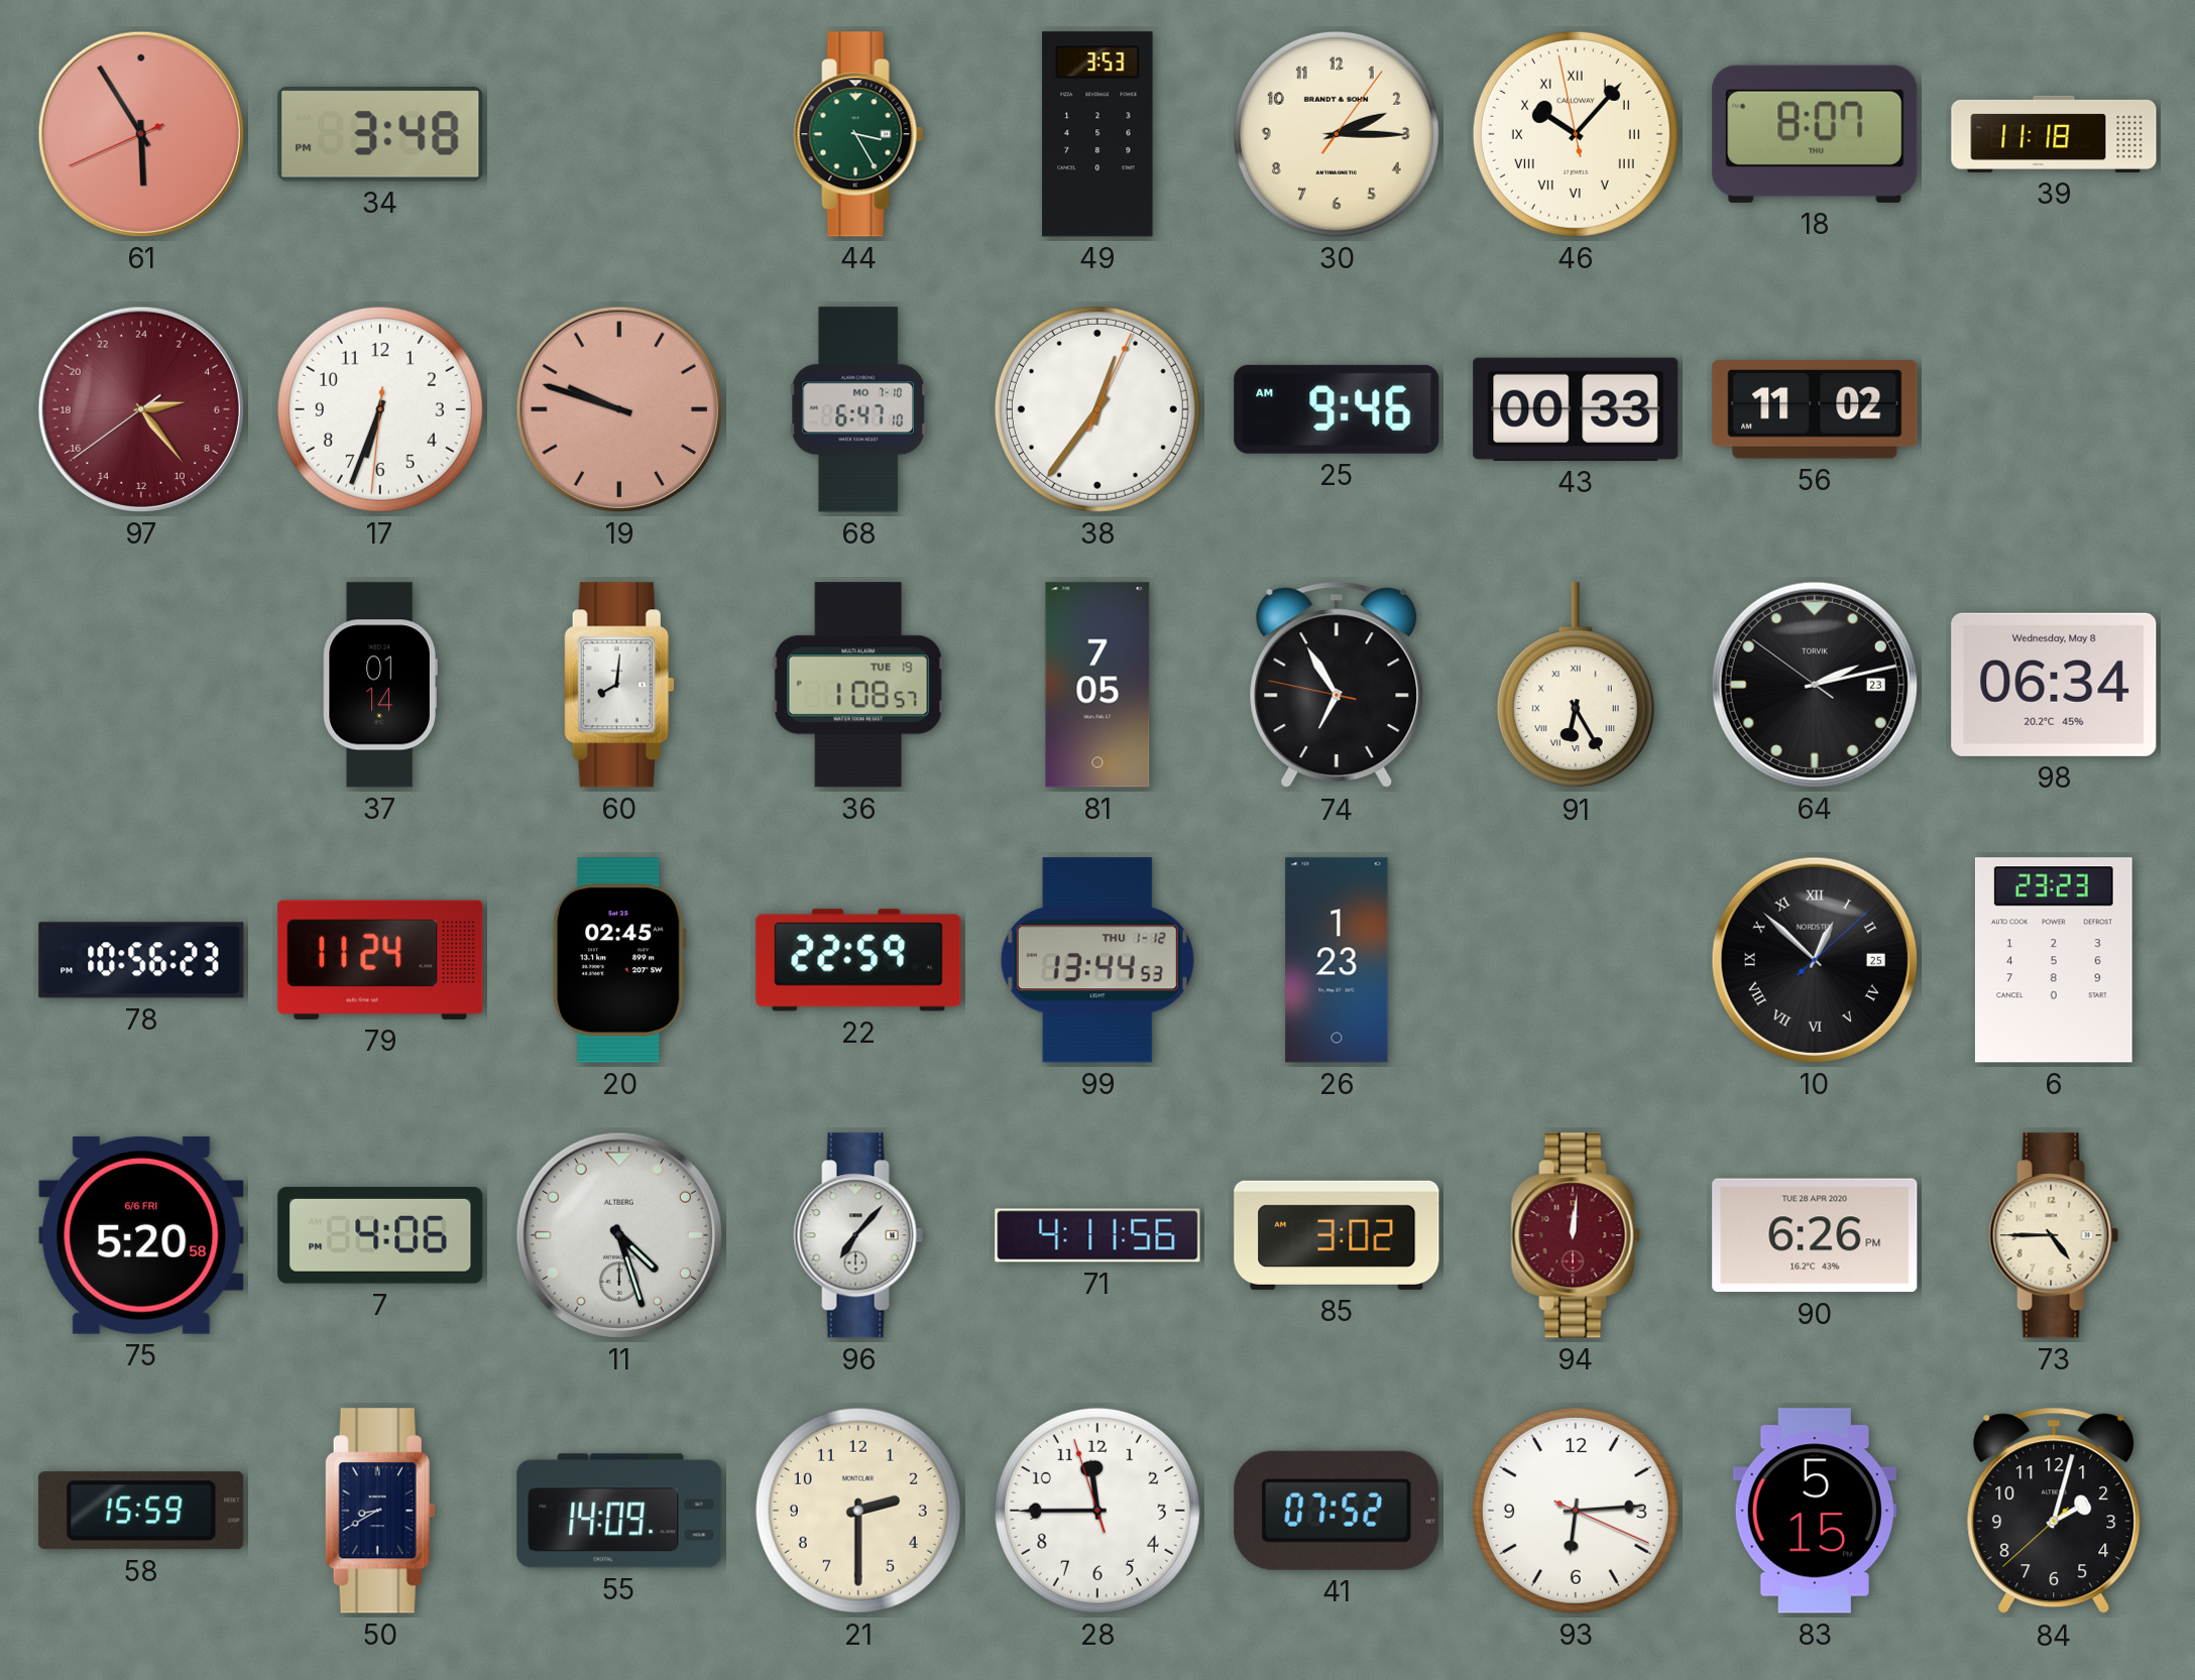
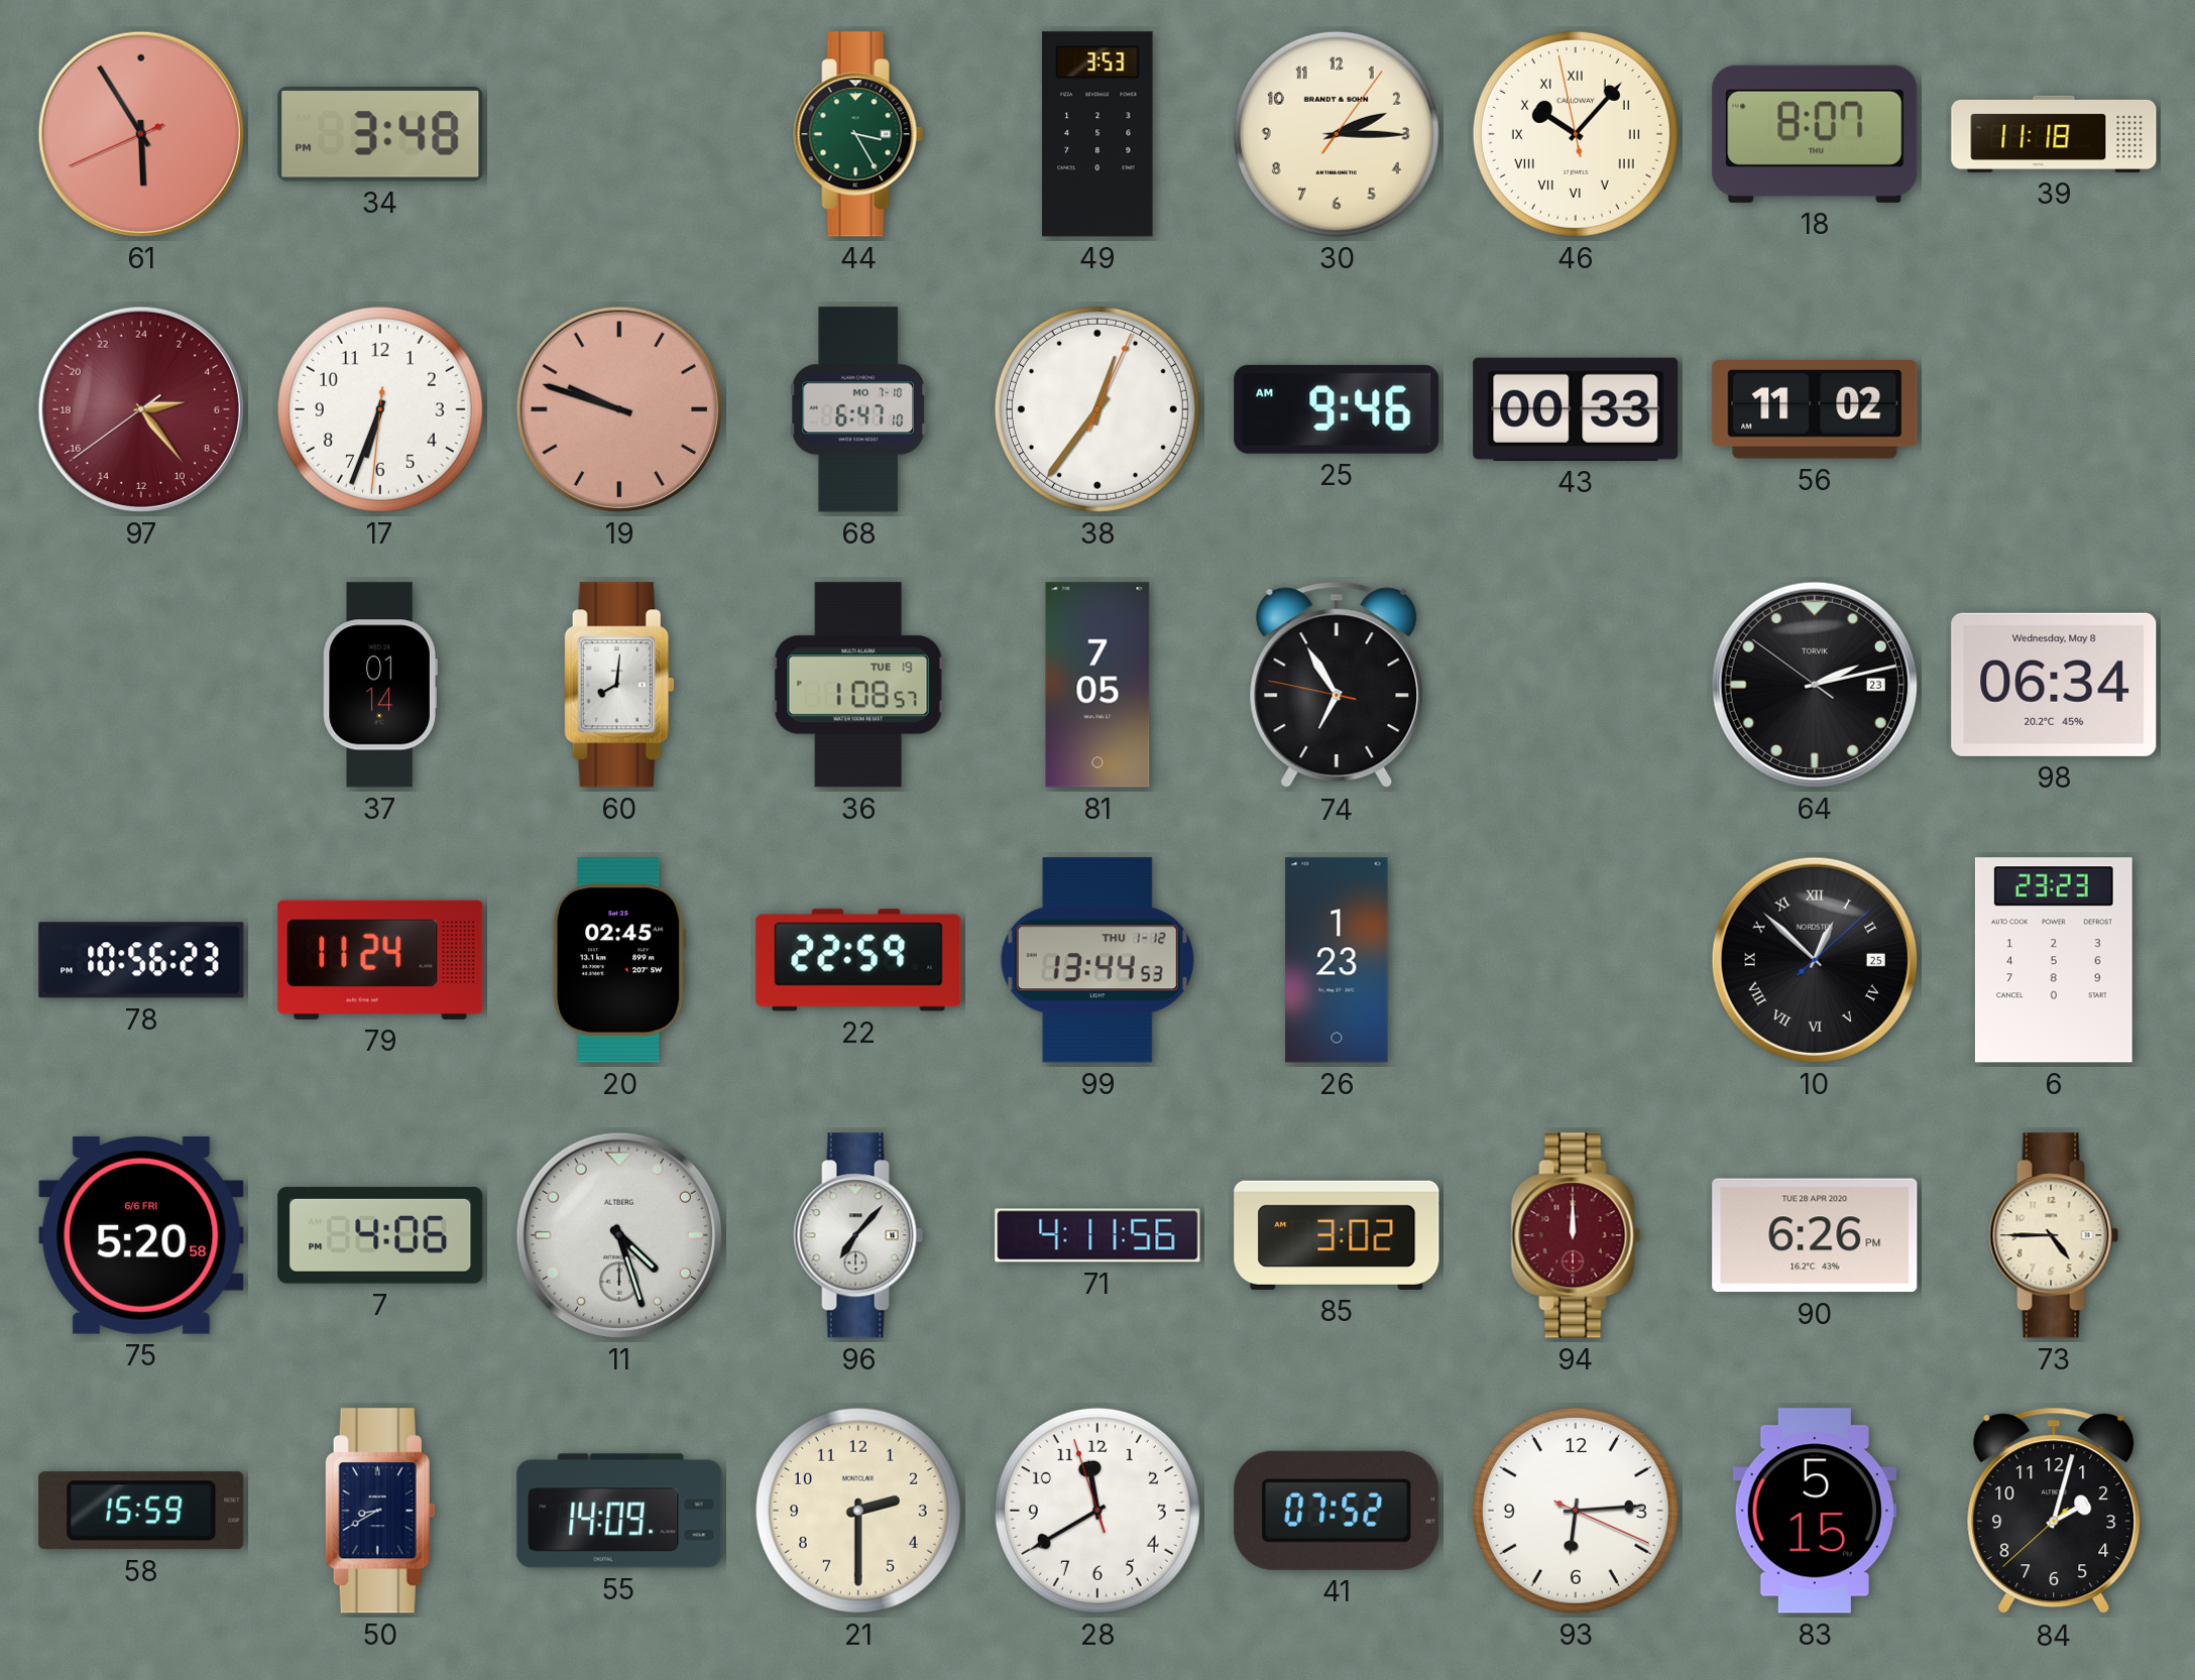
91: 6:25 -> none (1576, 686)
94: 12:01 -> 12:00 (1576, 1235)
28: 11:44 -> 11:39 (1097, 1511)
